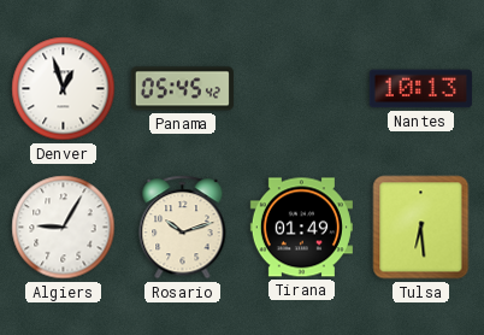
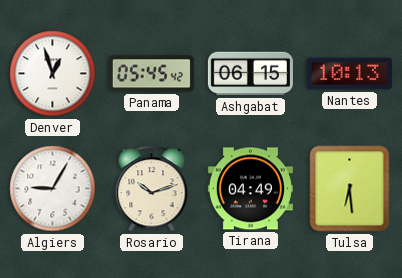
Ashgabat: none -> 06:15 (250, 74)
Tirana: 01:49 -> 04:49 (250, 189)
